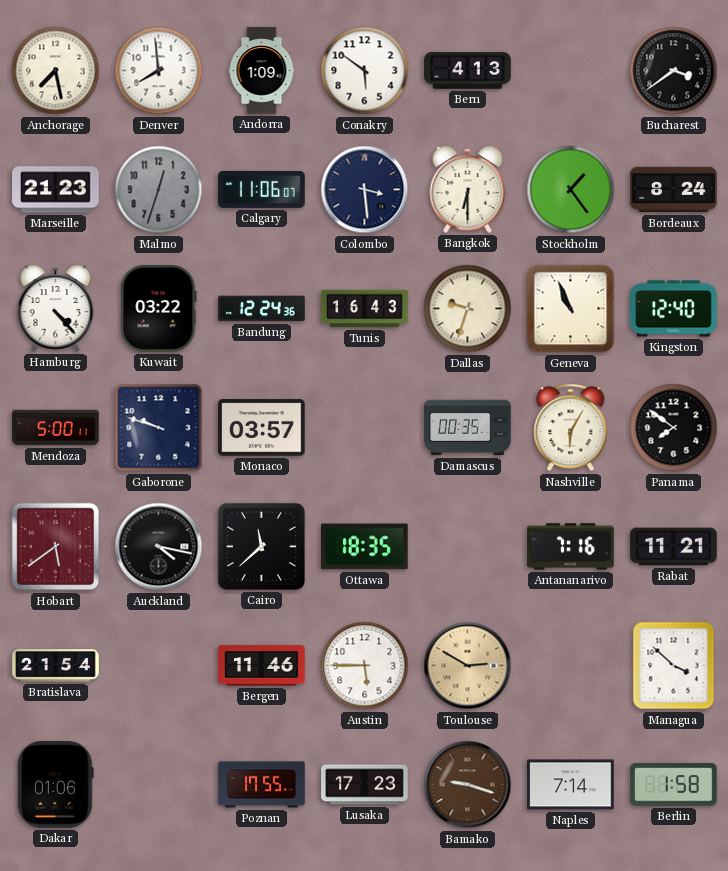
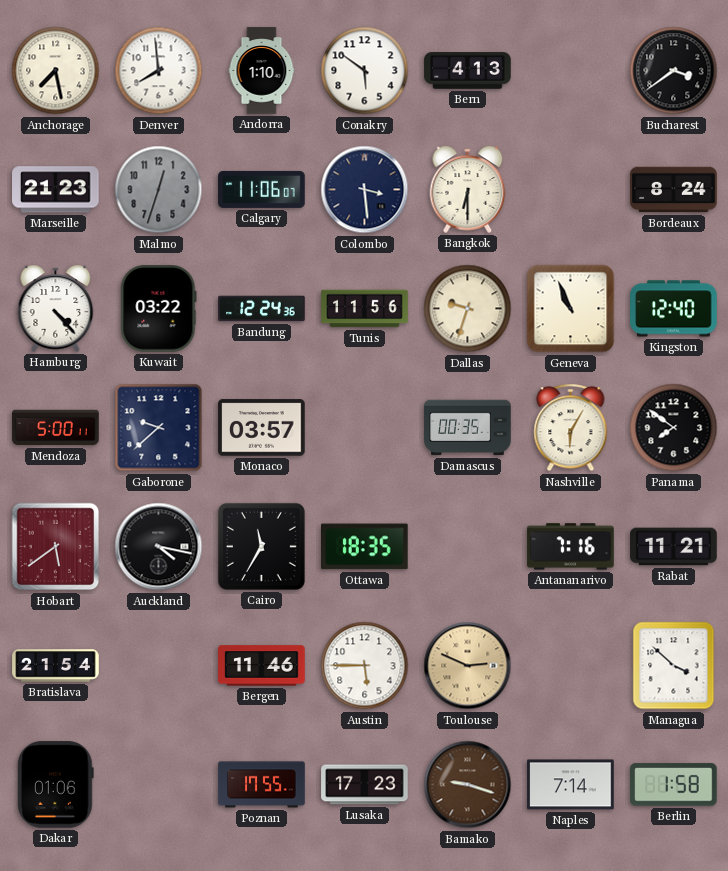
Andorra: 1:09 -> 1:10 (262, 71)
Stockholm: 1:24 -> none (571, 190)
Tunis: 16:43 -> 11:56 (365, 309)
Gaborone: 9:48 -> 9:38 (159, 428)
Cairo: 11:38 -> 11:35 (261, 546)
Toulouse: 2:50 -> 2:49 (468, 666)
